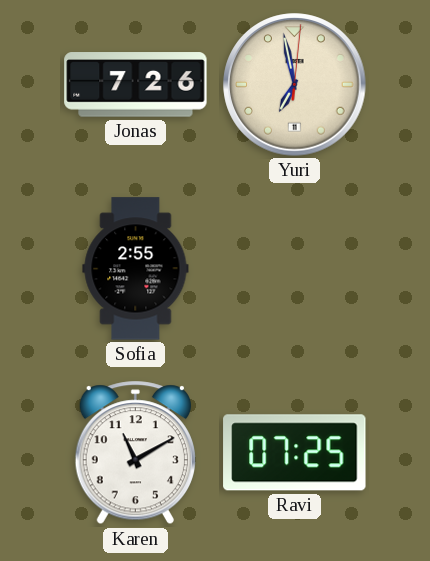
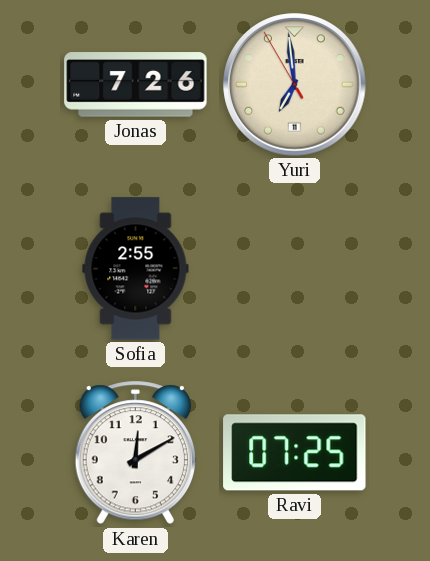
Yuri: 6:58:01 -> 6:58:55 (295, 85)
Karen: 11:10 -> 12:10 (135, 453)
